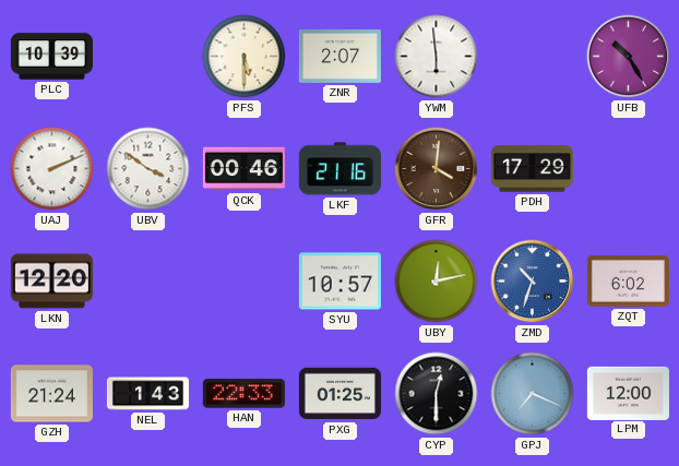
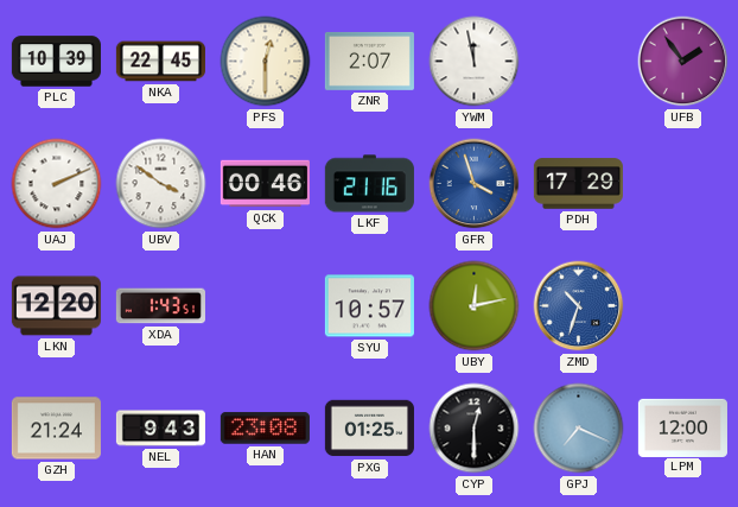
NKA: none -> 22:45 (160, 62)
PFS: 5:30 -> 12:30 (266, 62)
YWM: 5:59 -> 11:58 (475, 62)
UFB: 10:25 -> 1:54 (683, 62)
GFR: 4:01 -> 3:57 (475, 184)
GFR dial: brown -> blue (475, 184)
XDA: none -> 1:43 (160, 306)
ZQT: 6:02 -> none (628, 282)
NEL: 1:43 -> 9:43 (160, 429)
HAN: 22:33 -> 23:08 (265, 429)
